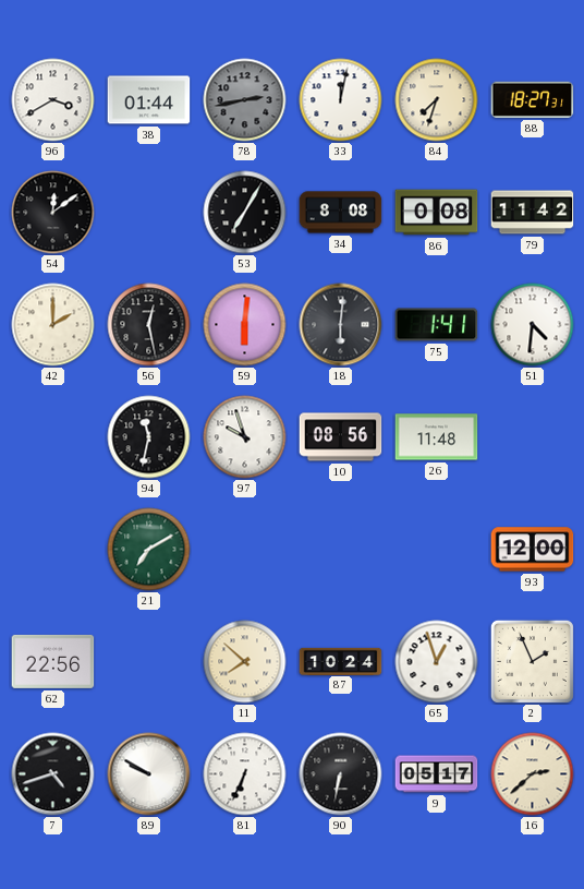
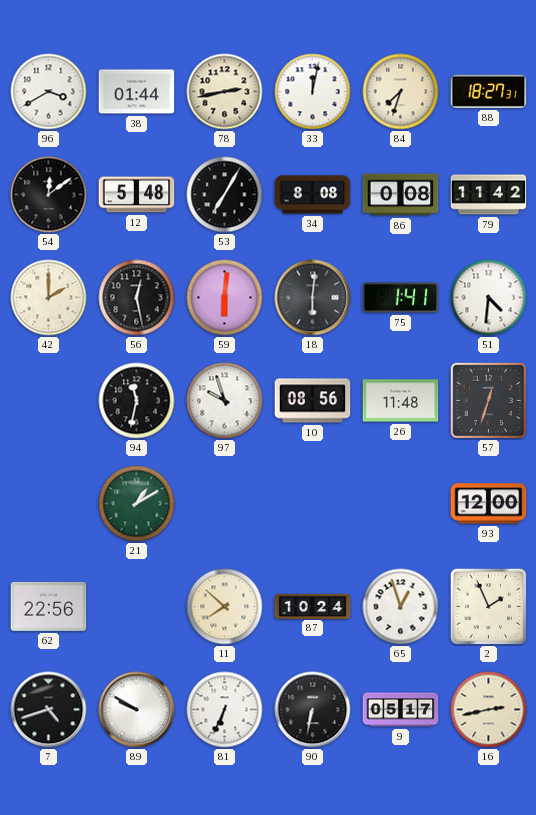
78 dial: grey -> cream (225, 92)
12: none -> 5:48 (137, 195)
57: none -> 12:33 (488, 400)
21: 7:10 -> 1:10 (137, 504)
16: 2:38 -> 2:43 (489, 710)
